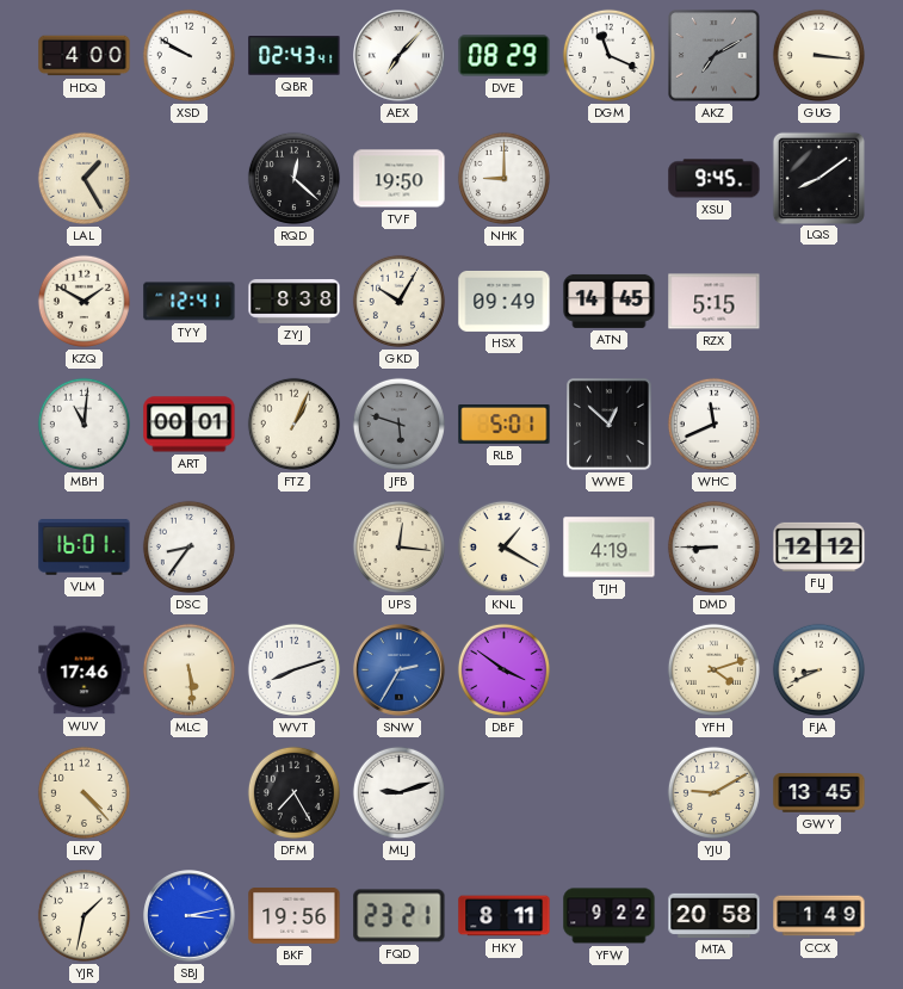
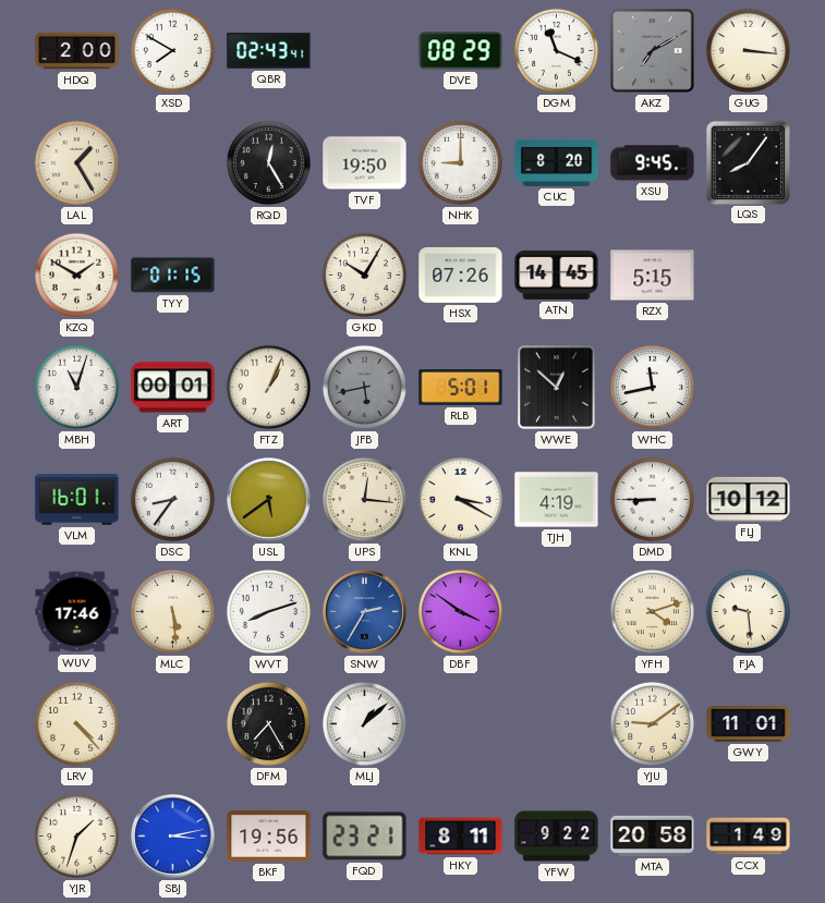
HDQ: 4:00 -> 2:00 (77, 51)
XSD: 9:50 -> 7:50 (172, 50)
AEX: 7:07 -> none (400, 56)
RQD: 12:22 -> 12:25 (268, 162)
CUC: none -> 8:20 (557, 162)
LQS: 8:09 -> 8:06 (748, 162)
TYY: 12:41 -> 01:15 (173, 276)
ZYJ: 8:38 -> none (295, 302)
HSX: 09:49 -> 07:26 (461, 274)
MBH: 11:01 -> 11:03 (76, 387)
JFB: 5:48 -> 5:43 (364, 387)
WHC: 11:41 -> 11:43 (652, 387)
USL: none -> 5:39 (269, 500)
KNL: 1:20 -> 3:20 (460, 499)
FLJ: 12:12 -> 10:12 (749, 499)
FJA: 8:41 -> 9:29 (748, 611)
MLJ: 9:12 -> 1:08 (364, 723)
YJU: 9:10 -> 9:09 (652, 723)
GWY: 13:45 -> 11:01 (749, 724)
YJR: 1:32 -> 1:33 (76, 835)
